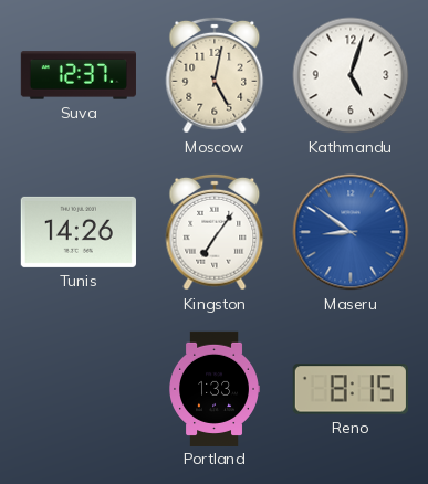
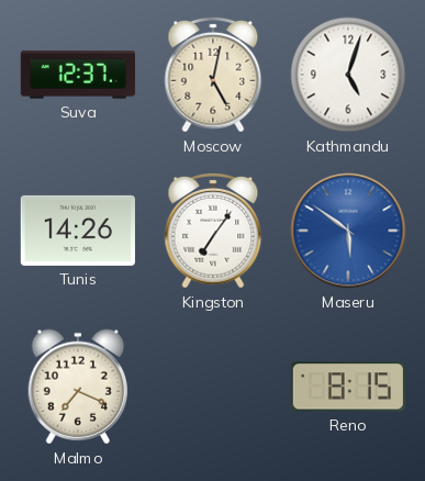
Maseru: 8:51 -> 5:51 (348, 231)
Malmo: none -> 7:19 (77, 387)
Portland: 1:33 -> none (215, 389)
